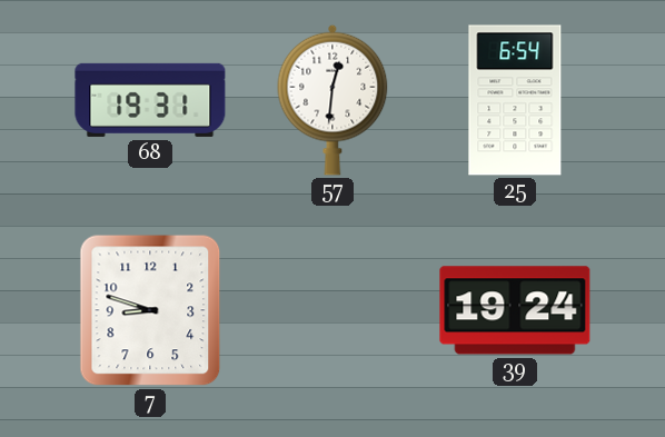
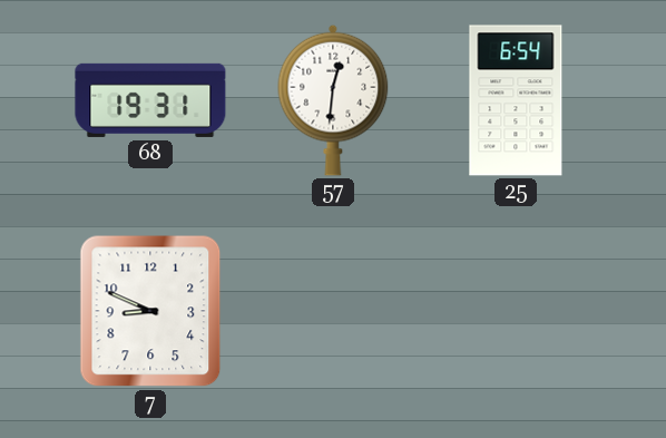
7: 8:48 -> 8:49 (150, 311)
39: 19:24 -> none (515, 310)
